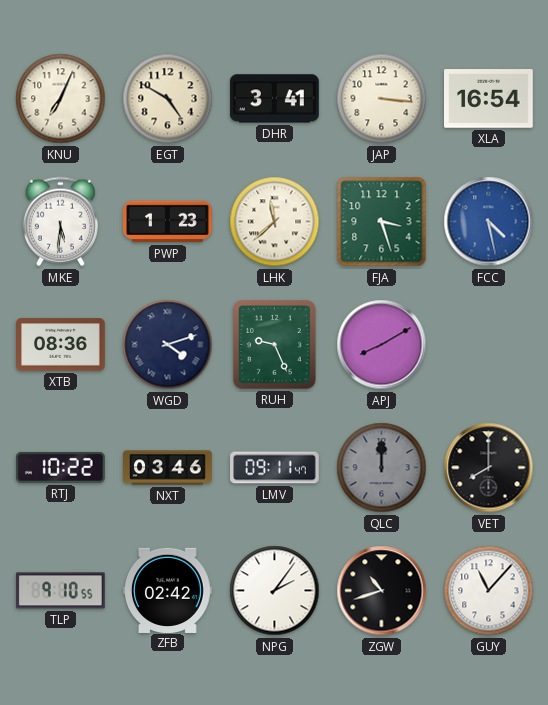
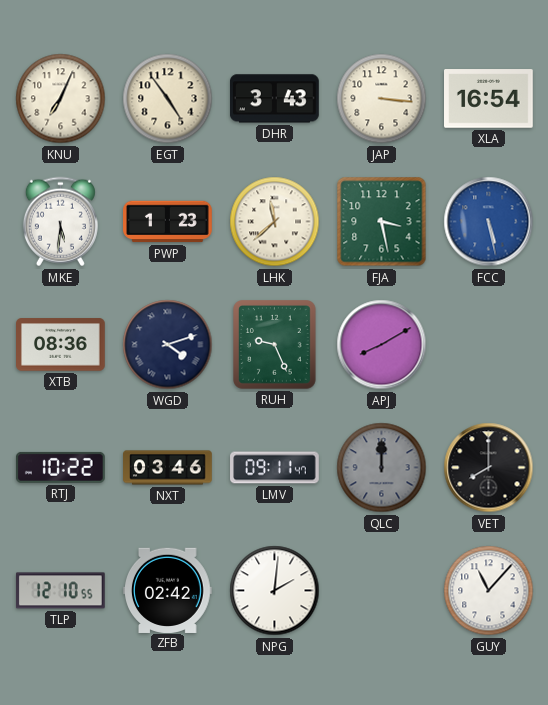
EGT: 4:50 -> 4:54 (168, 99)
DHR: 3:41 -> 3:43 (275, 99)
FJA: 3:27 -> 3:28 (382, 222)
FCC: 4:28 -> 5:28 (489, 222)
TLP: 9:10 -> 12:10 (60, 591)
NPG: 2:06 -> 2:01 (275, 591)
ZGW: 10:42 -> none (382, 591)
